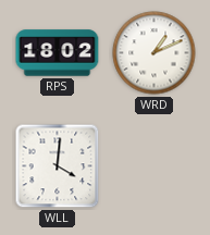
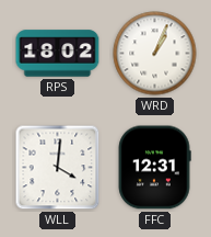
WRD: 1:11 -> 1:04 (155, 54)
FFC: none -> 12:31 (154, 168)
